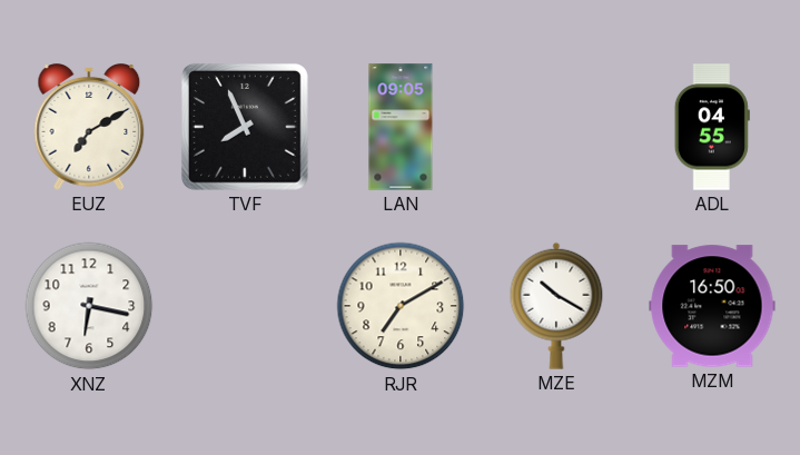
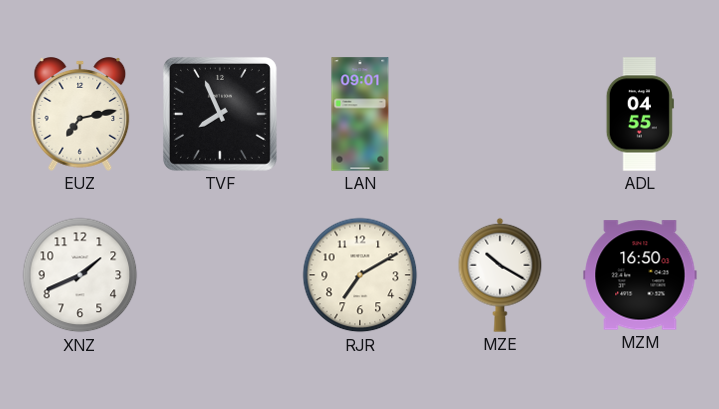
EUZ: 7:10 -> 7:13 (80, 115)
LAN: 09:05 -> 09:01 (360, 114)
XNZ: 6:17 -> 1:41 (80, 275)
